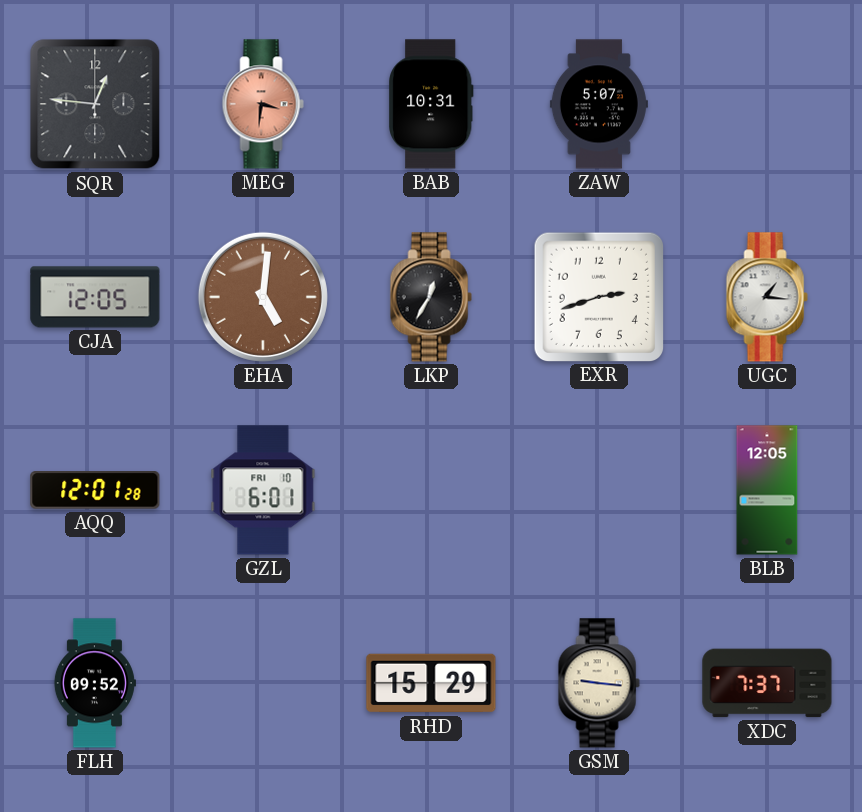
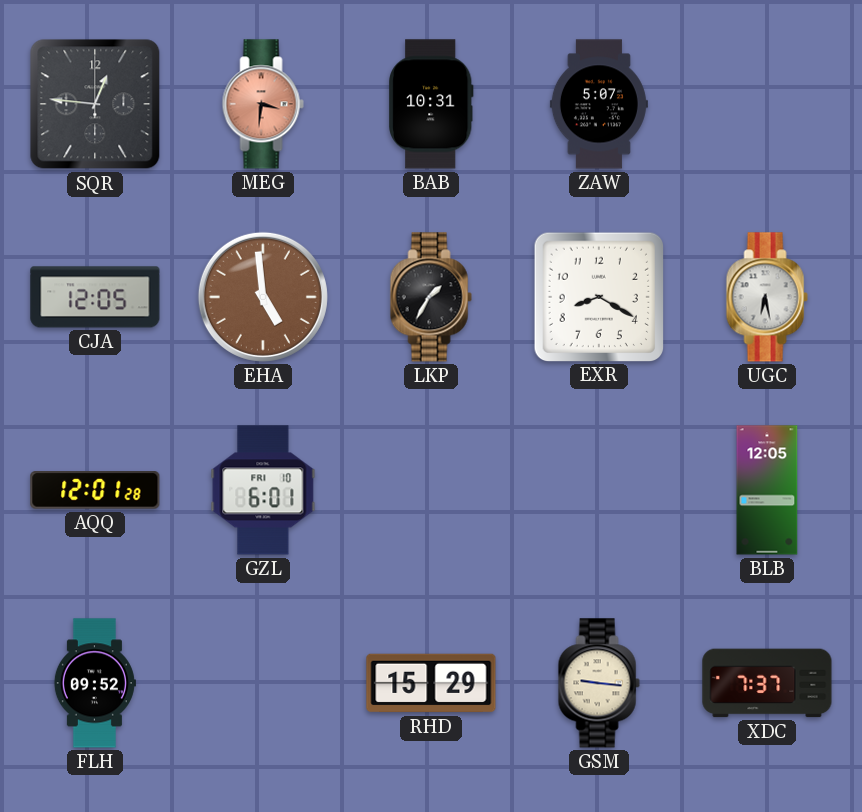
EHA: 5:01 -> 4:59 (263, 297)
LKP: 12:35 -> 1:35 (431, 297)
EXR: 2:42 -> 8:20 (598, 296)
UGC: 1:16 -> 6:28 (767, 297)
